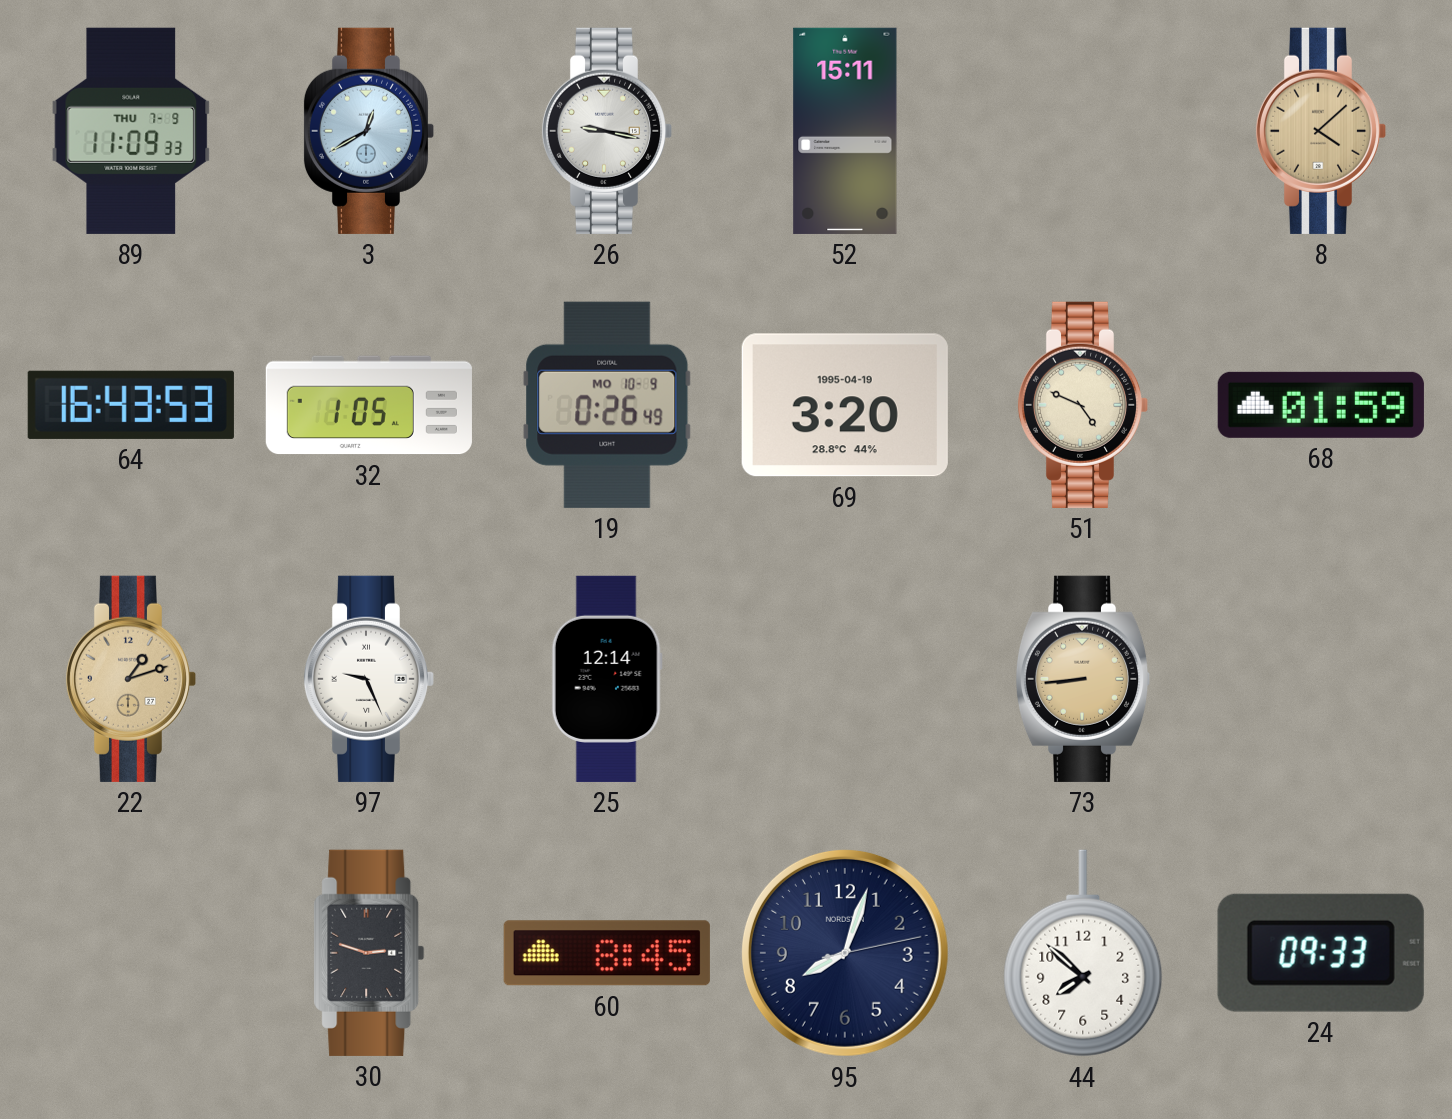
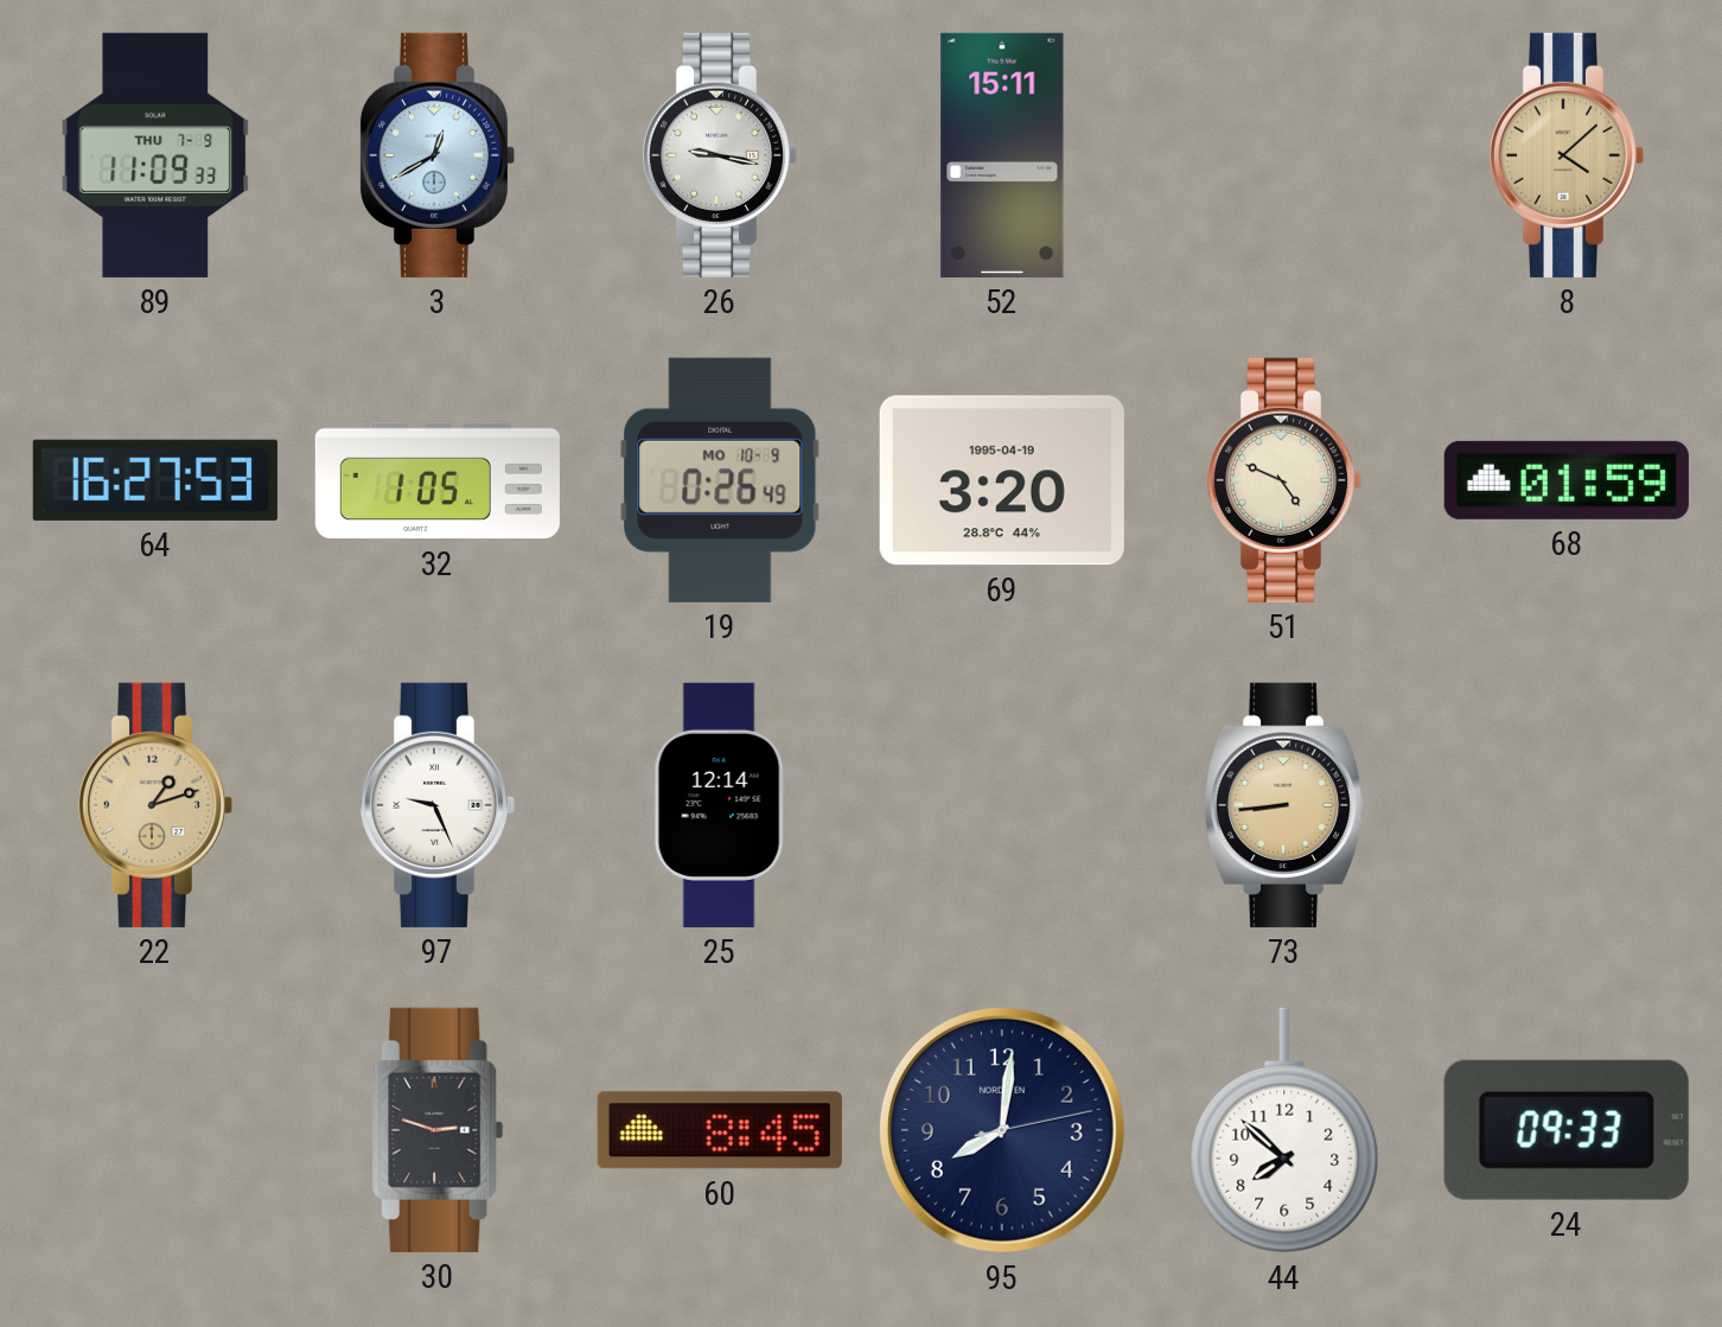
64: 16:43 -> 16:27 (155, 480)
95: 8:03 -> 8:01 (1002, 1130)
